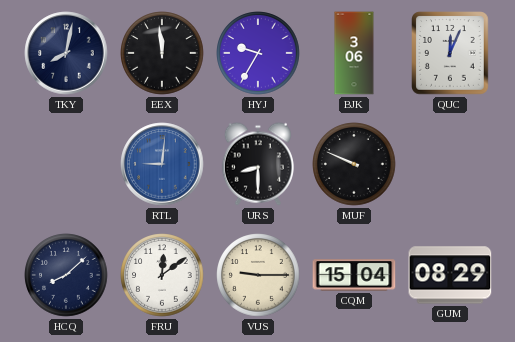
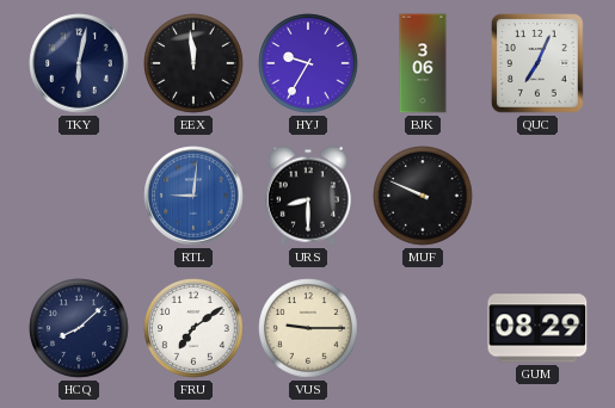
TKY: 8:02 -> 6:02 (79, 63)
QUC: 12:04 -> 7:04 (537, 63)
FRU: 12:09 -> 7:09 (193, 328)
CQM: 15:04 -> none (354, 275)
